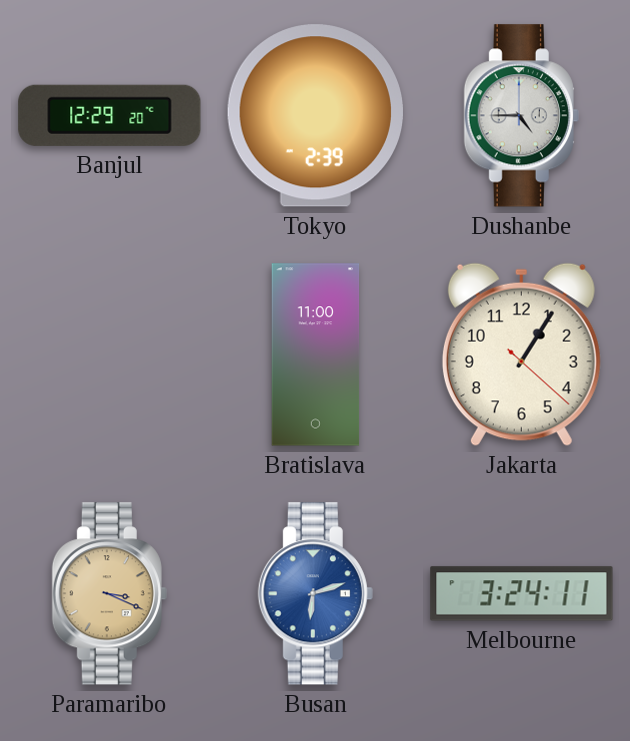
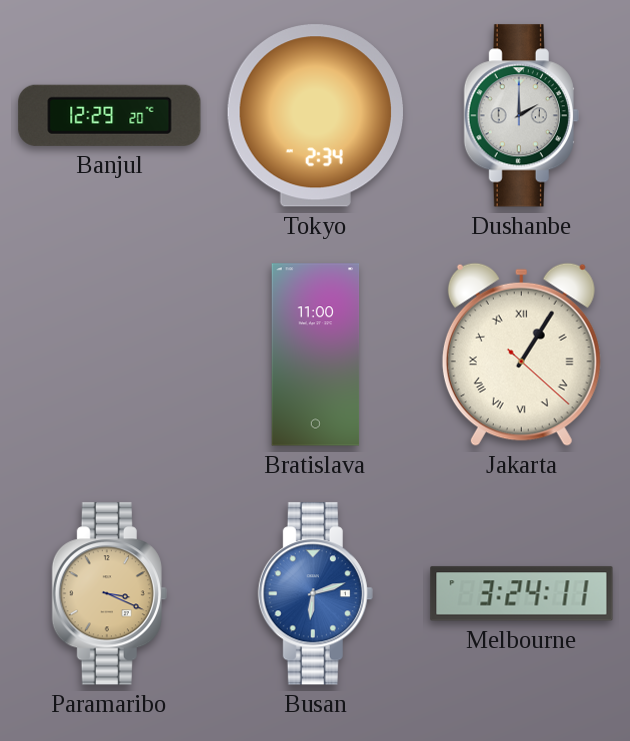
Tokyo: 2:39 -> 2:34 (315, 116)
Dushanbe: 4:45 -> 2:00 (521, 116)
Jakarta numerals: Arabic -> Roman (521, 354)
